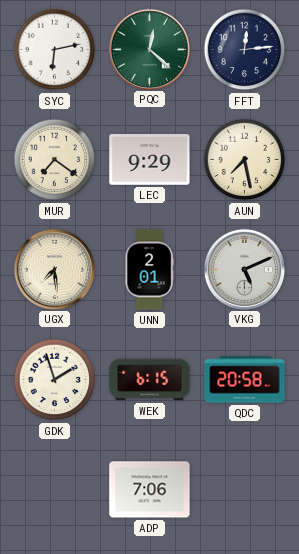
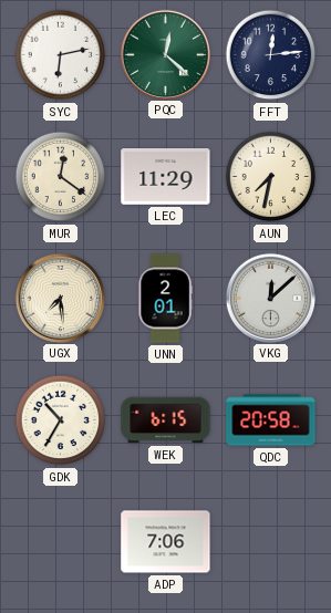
MUR: 7:21 -> 12:21 (61, 177)
LEC: 9:29 -> 11:29 (166, 177)
AUN: 7:28 -> 7:32 (271, 177)
VKG: 5:11 -> 12:08 (270, 298)
GDK: 1:57 -> 10:35 (61, 420)
